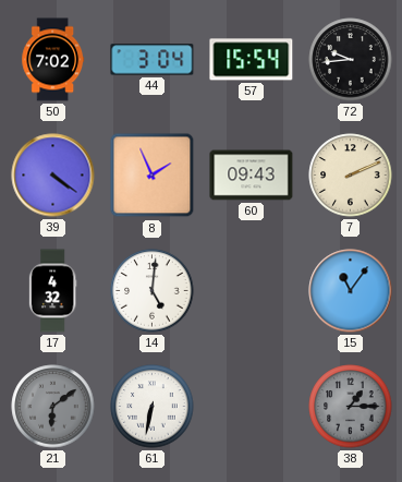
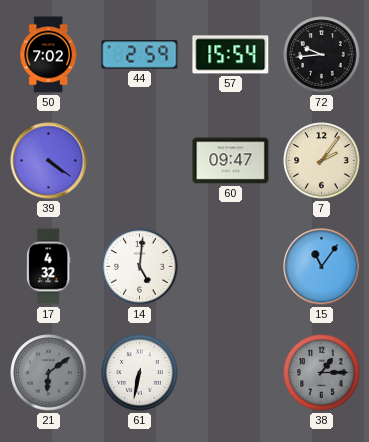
44: 3:04 -> 2:59 (140, 55)
8: 1:56 -> none (153, 176)
60: 09:43 -> 09:47 (231, 161)
7: 2:11 -> 2:06 (322, 161)
